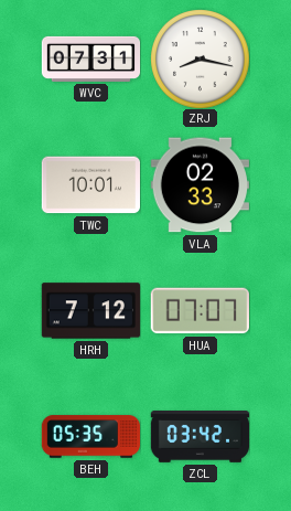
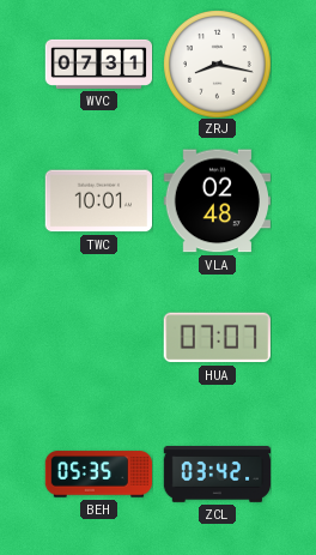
VLA: 02:33 -> 02:48 (217, 201)
HRH: 7:12 -> none (90, 311)
